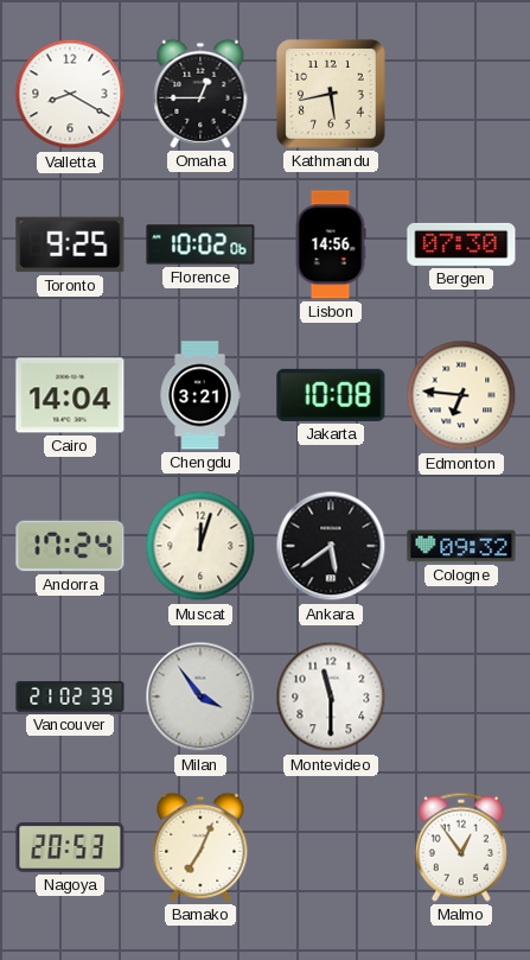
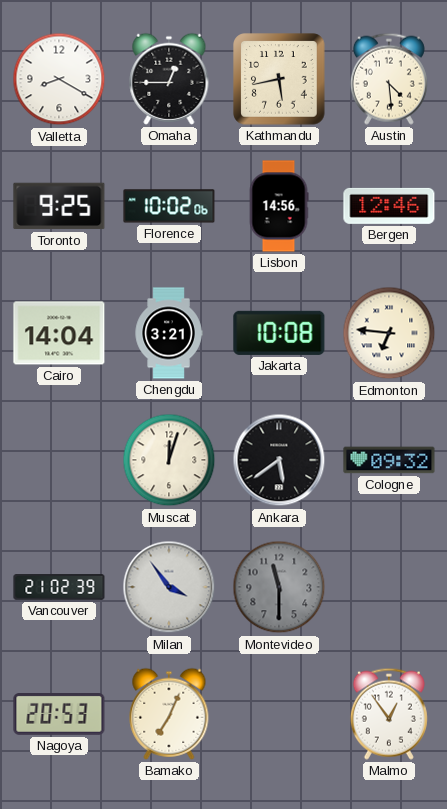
Austin: none -> 4:29 (389, 79)
Bergen: 07:30 -> 12:46 (389, 206)
Andorra: 17:24 -> none (70, 546)
Montevideo dial: white -> grey (279, 587)
